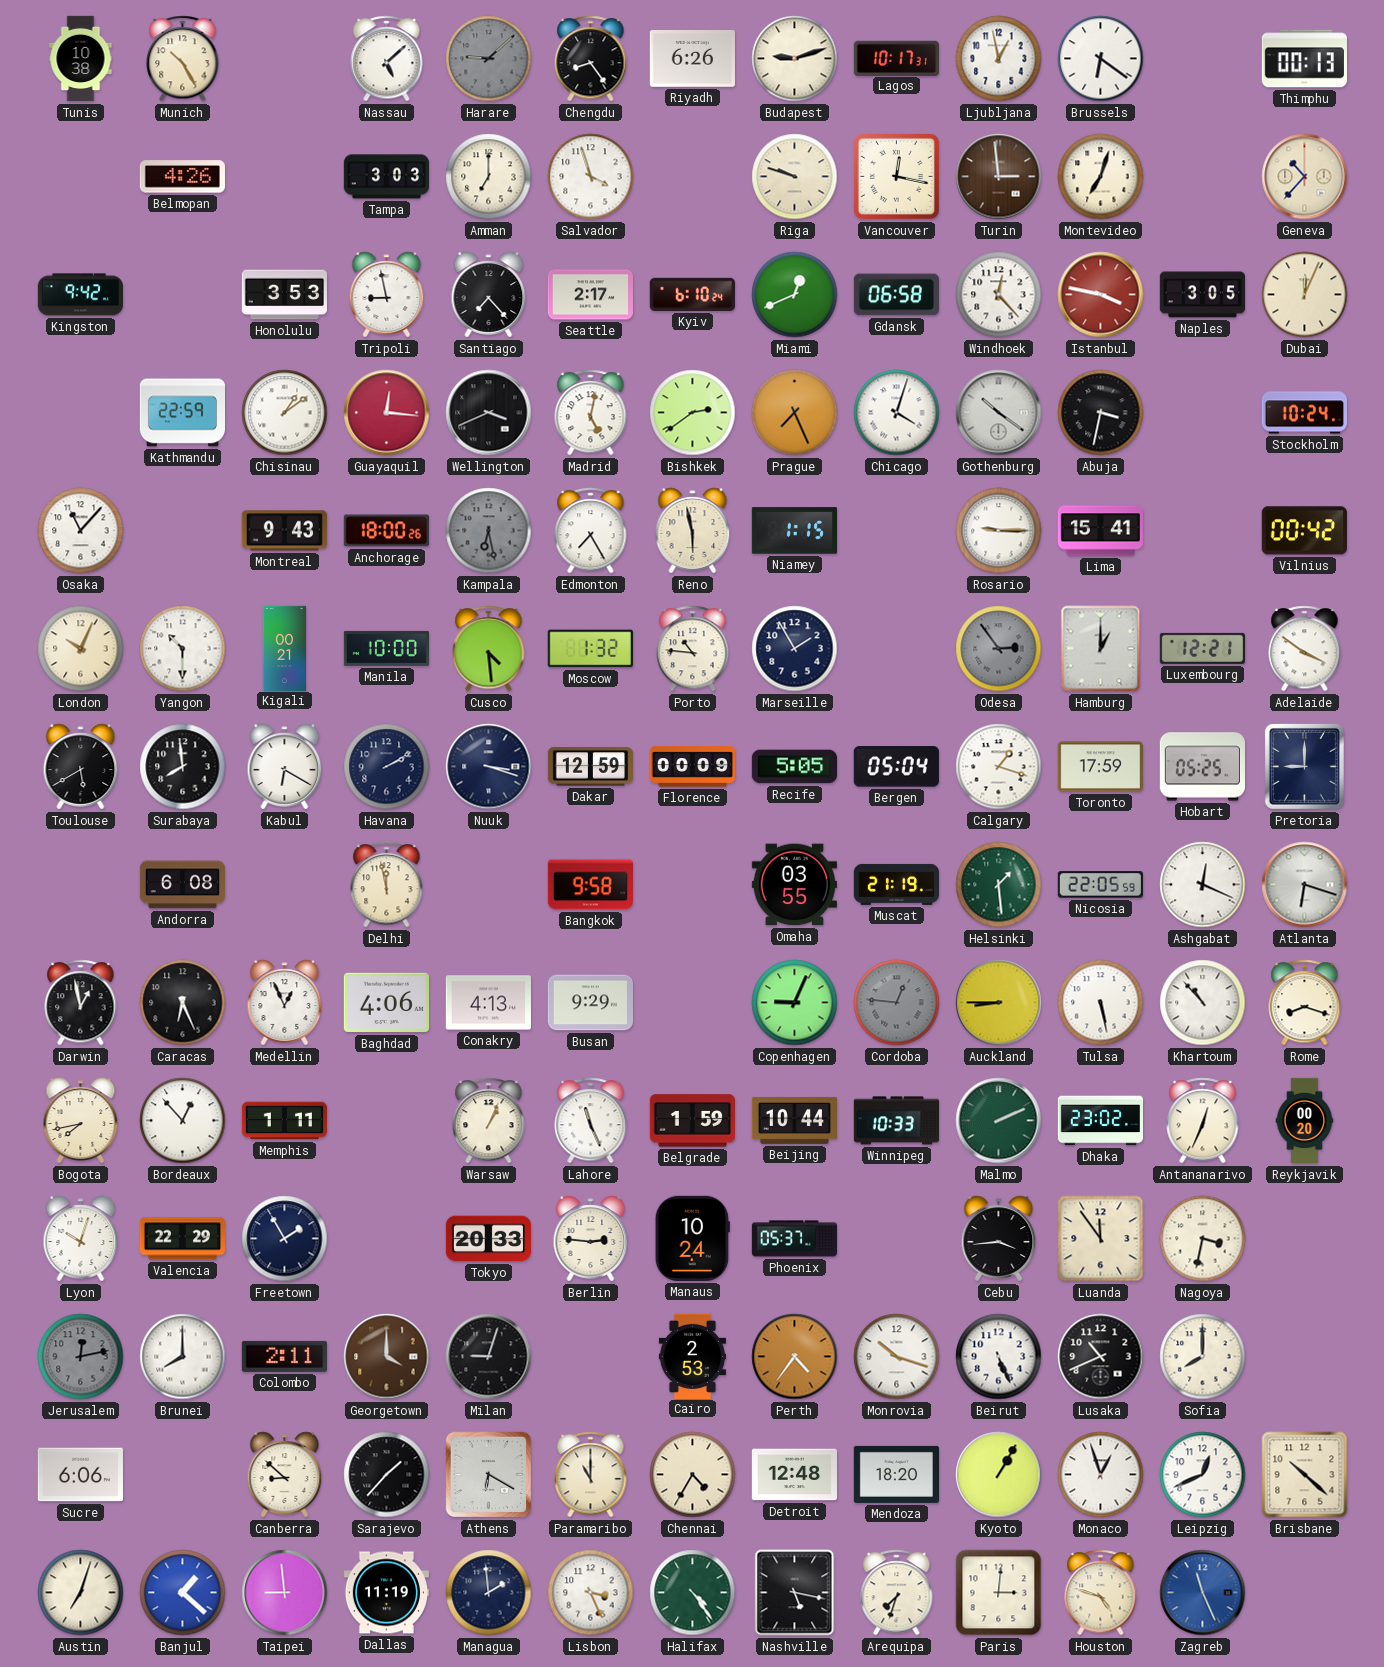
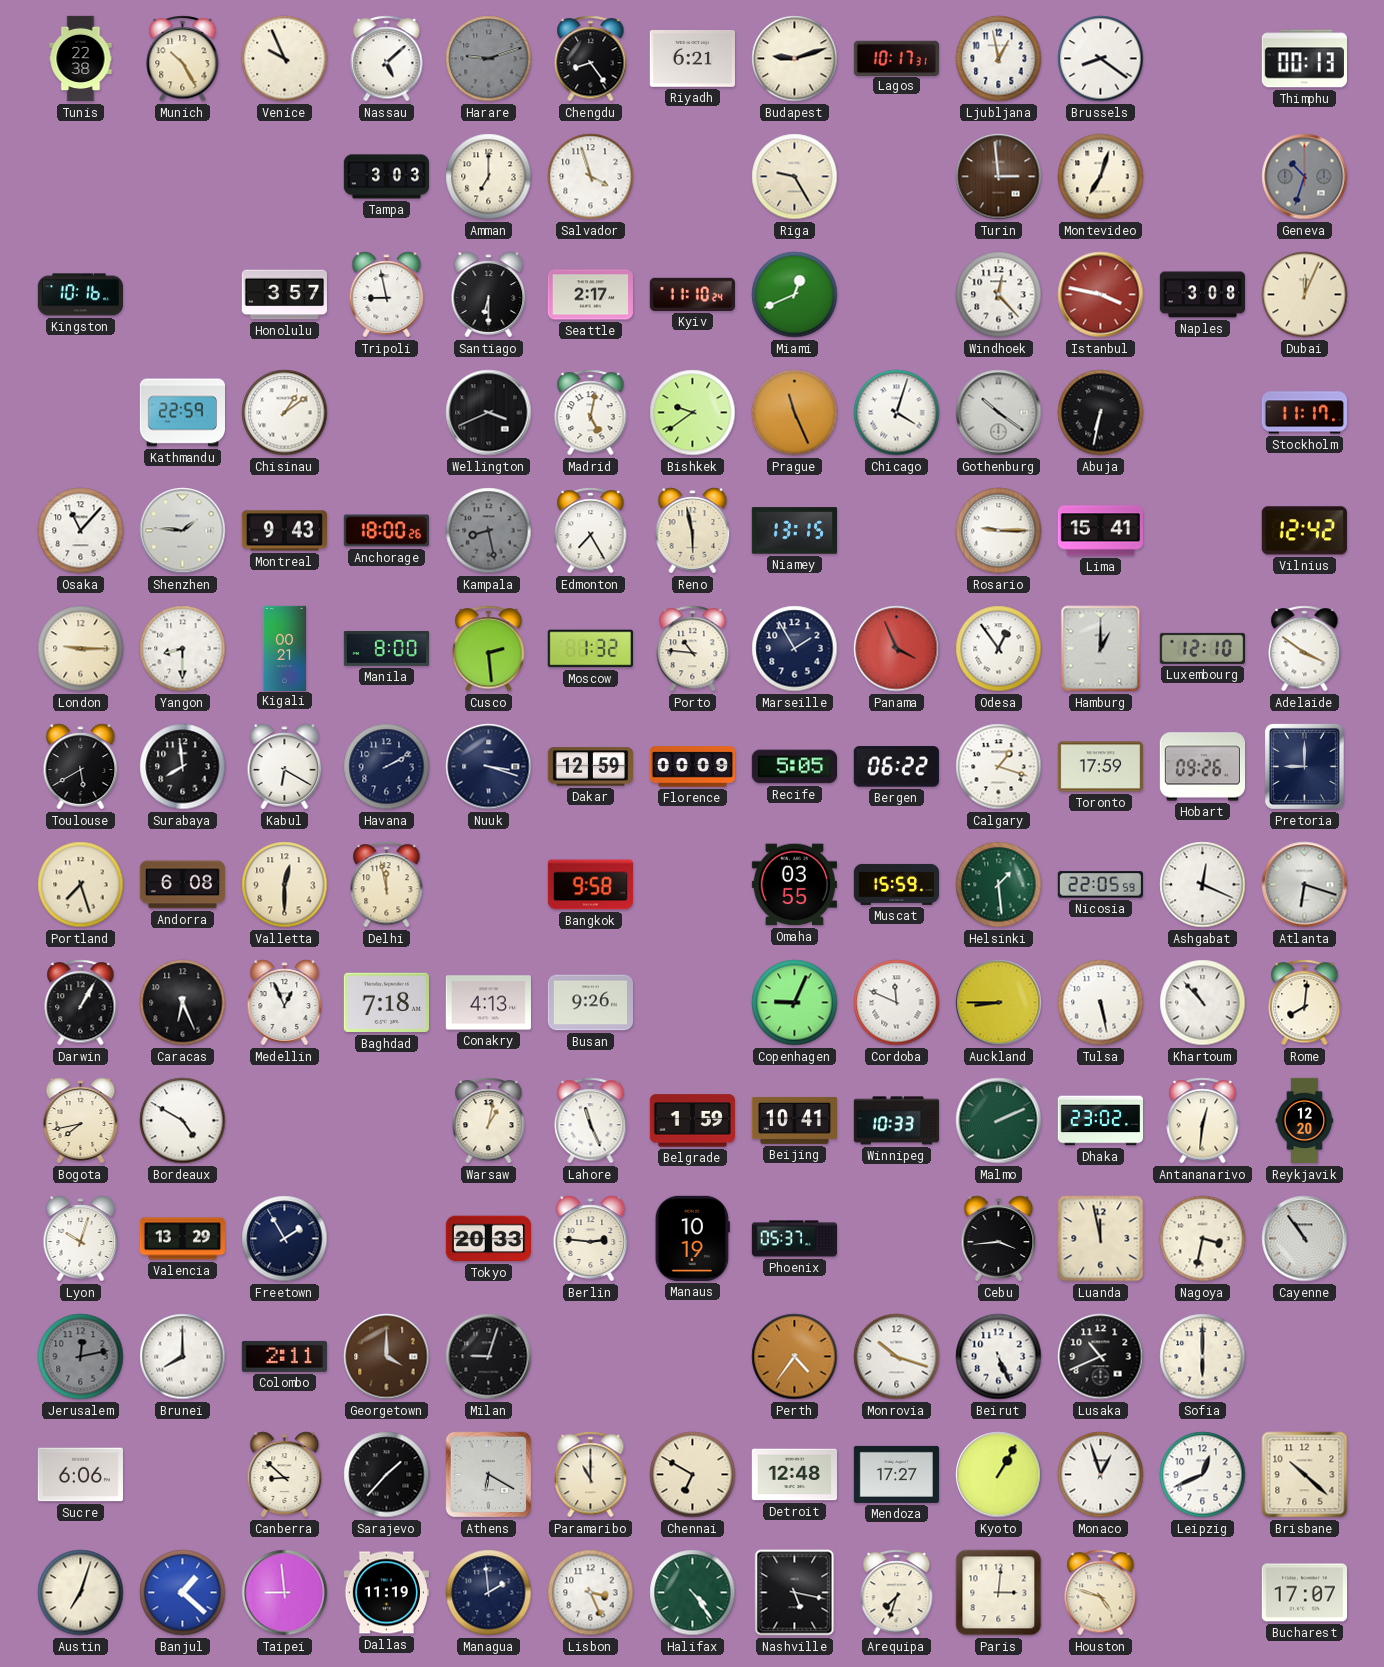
Tunis: 10:38 -> 22:38 (81, 59)
Venice: none -> 9:56 (285, 59)
Harare: 9:08 -> 9:12 (489, 59)
Riyadh: 6:26 -> 6:21 (692, 59)
Brussels: 6:21 -> 8:21 (1101, 59)
Belmopan: 4:26 -> none (182, 177)
Riga: 9:48 -> 9:25 (795, 177)
Vancouver: 12:17 -> none (896, 176)
Geneva: 10:37 -> 10:33 (1305, 177)
Geneva dial: cream -> grey (1305, 177)
Kingston: 9:42 -> 10:16 (80, 295)
Honolulu: 3:53 -> 3:57 (284, 295)
Santiago: 7:23 -> 6:30 (489, 295)
Kyiv: 6:10 -> 11:10 (692, 294)
Gdansk: 06:58 -> none (896, 295)
Naples: 3:05 -> 3:08 (1202, 295)
Guayaquil: 12:16 -> none (387, 413)
Bishkek: 2:39 -> 9:39 (693, 413)
Prague: 7:26 -> 11:26 (795, 413)
Abuja: 3:32 -> 6:32 (1101, 413)
Stockholm: 10:24 -> 11:17 (1304, 413)
Shenzhen: none -> 1:46 (183, 531)
Kampala: 6:28 -> 8:28 (489, 531)
Niamey: 1:15 -> 13:15 (794, 531)
Vilnius: 00:42 -> 12:42 (1304, 531)
London: 10:04 -> 9:15 (81, 649)
Yangon: 10:30 -> 8:30 (183, 649)
Manila: 10:00 -> 8:00 (386, 648)
Cusco: 4:29 -> 2:29 (489, 649)
Panama: none -> 3:56 (897, 649)
Odesa: 2:54 -> 12:54 (999, 649)
Odesa dial: grey -> white (999, 649)
Luxembourg: 12:21 -> 12:10 (1202, 648)
Bergen: 05:04 -> 06:22 (896, 767)
Hobart: 05:25 -> 09:26 (1202, 767)
Portland: none -> 7:27 (81, 885)
Valletta: none -> 12:30 (285, 885)
Muscat: 21:19 -> 15:59 (896, 884)
Darwin: 12:58 -> 1:05 (81, 1003)
Baghdad: 4:06 -> 7:18 (386, 1003)
Busan: 9:29 -> 9:26 (590, 1003)
Cordoba: 12:46 -> 11:49 (897, 1003)
Cordoba dial: grey -> white (897, 1003)
Rome: 8:18 -> 8:01 (1305, 1003)
Bordeaux: 12:53 -> 4:50 (183, 1121)
Memphis: 1:11 -> none (284, 1121)
Warsaw: 1:04 -> 1:02 (489, 1121)
Beijing: 10:44 -> 10:41 (794, 1120)
Antananarivo: 12:34 -> 12:31 (1203, 1121)
Reykjavik: 00:20 -> 12:20 (1305, 1121)
Valencia: 22:29 -> 13:29 (182, 1239)
Manaus: 10:24 -> 10:19 (692, 1238)
Luanda: 11:54 -> 11:58 (1101, 1239)
Cayenne: none -> 10:54 (1305, 1239)
Cairo: 2:53 -> none (692, 1356)
Sofia: 8:00 -> 6:00 (1203, 1357)
Chennai: 4:35 -> 6:50 (693, 1475)
Mendoza: 18:20 -> 17:27 (896, 1474)
Zagreb: 11:26 -> none (1203, 1593)
Bucharest: none -> 17:07 (1304, 1593)
